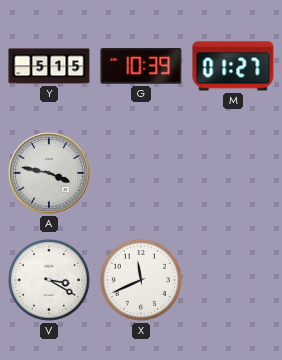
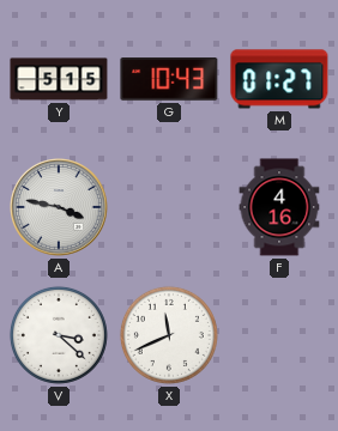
G: 10:39 -> 10:43 (169, 80)
F: none -> 4:16 (279, 207)
V: 3:20 -> 3:22 (59, 335)
